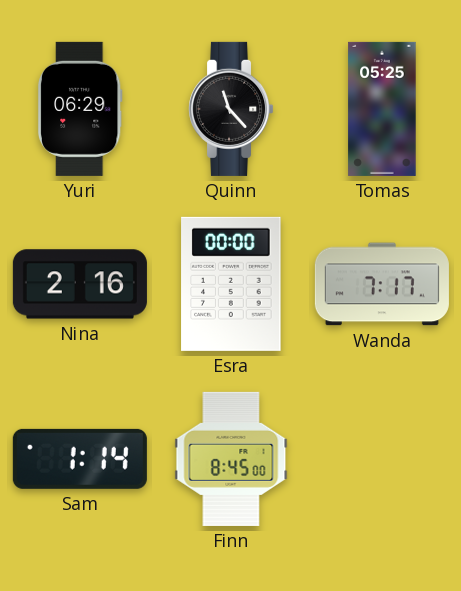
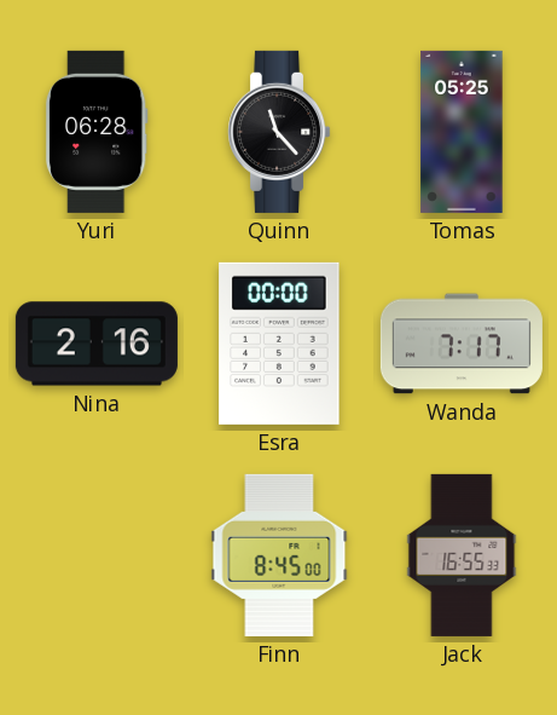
Yuri: 06:29 -> 06:28 (97, 132)
Sam: 1:14 -> none (80, 459)
Jack: none -> 16:55 (462, 555)
